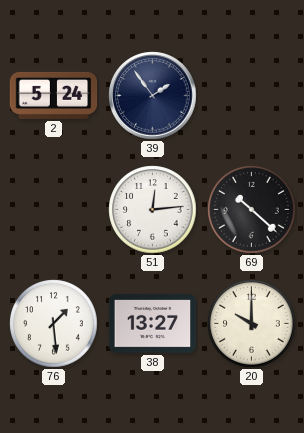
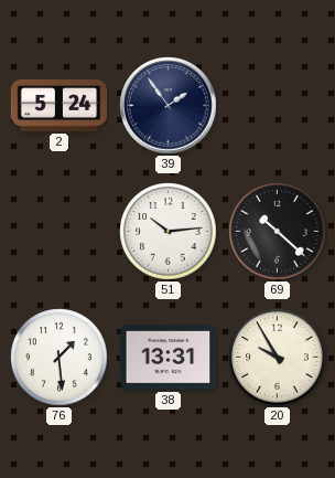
51: 12:14 -> 10:14 (169, 232)
38: 13:27 -> 13:31 (169, 358)
20: 10:00 -> 9:55 (278, 358)
